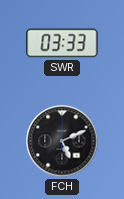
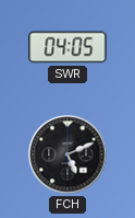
SWR: 03:33 -> 04:05 (67, 47)
